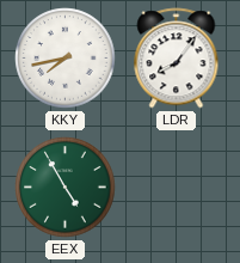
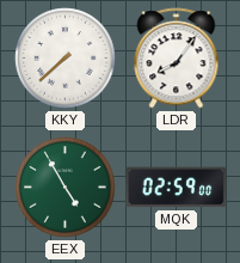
KKY: 7:43 -> 7:38 (66, 59)
MQK: none -> 02:59 (177, 188)
